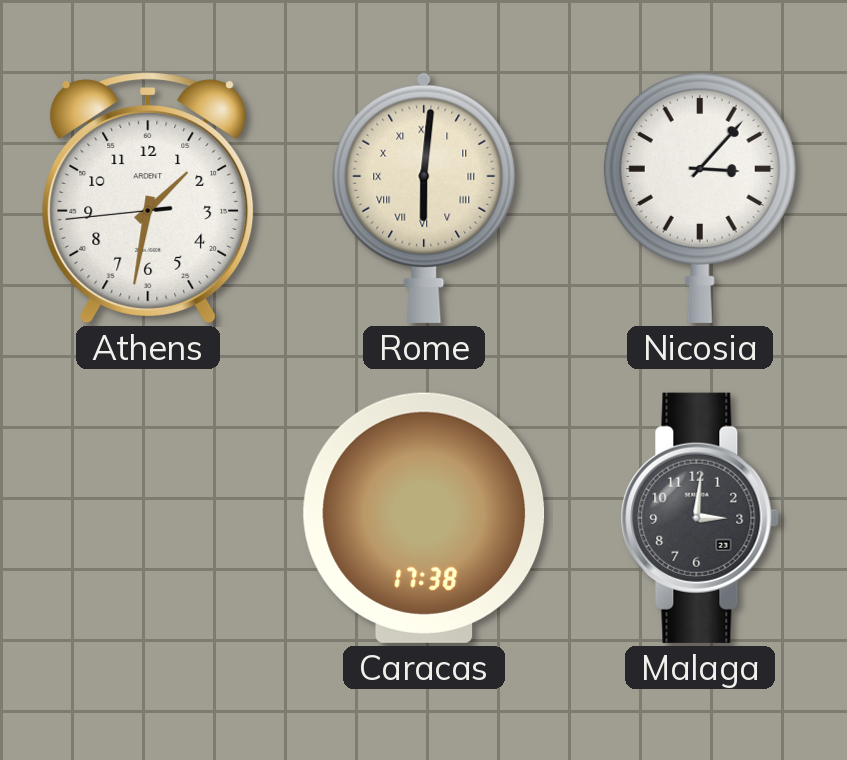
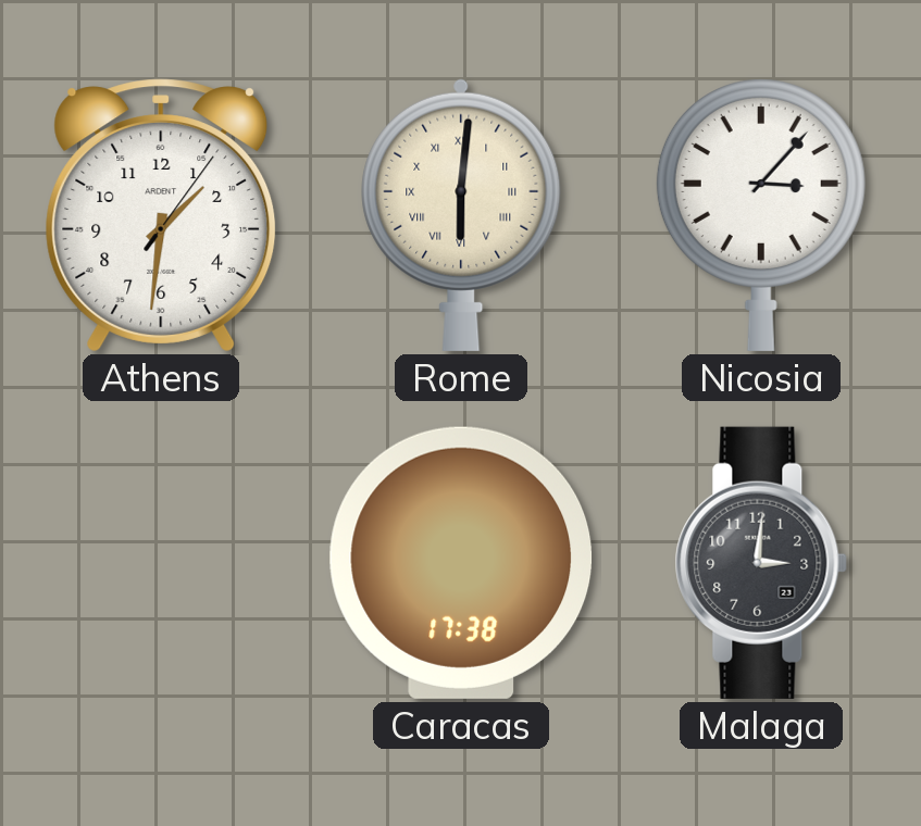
Athens: 1:31:44 -> 1:31:06 (161, 215)
